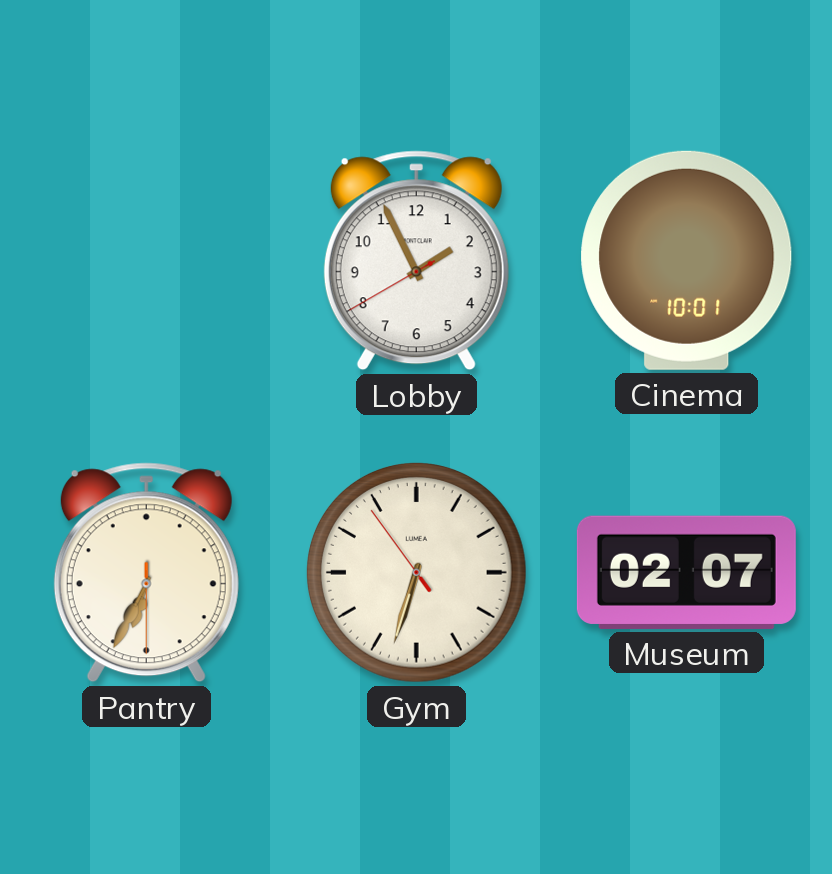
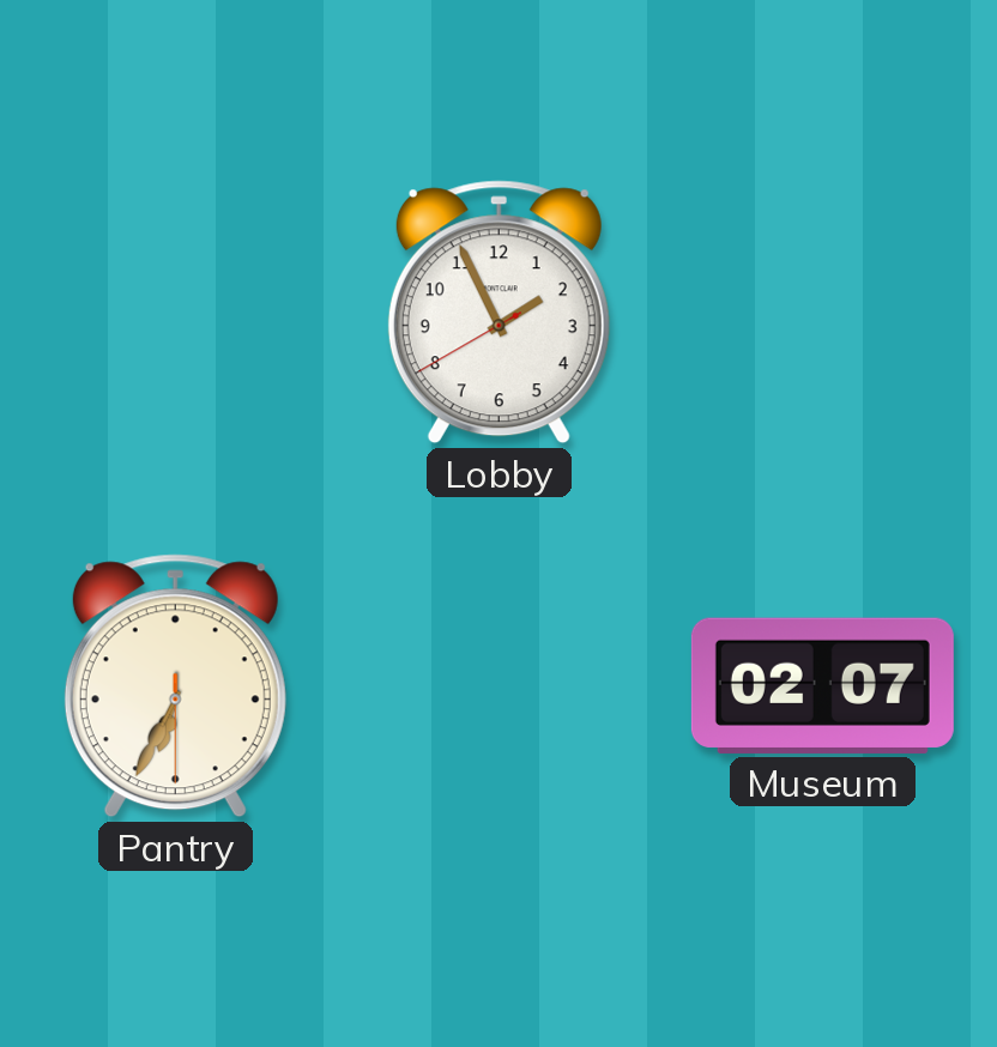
Cinema: 10:01 -> none (687, 260)
Gym: 6:32 -> none (416, 572)
